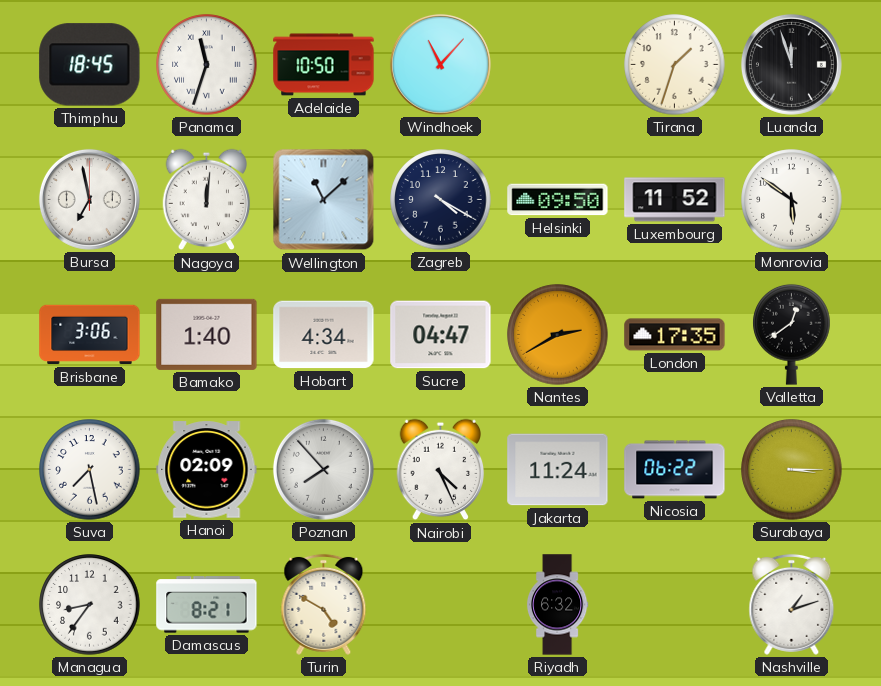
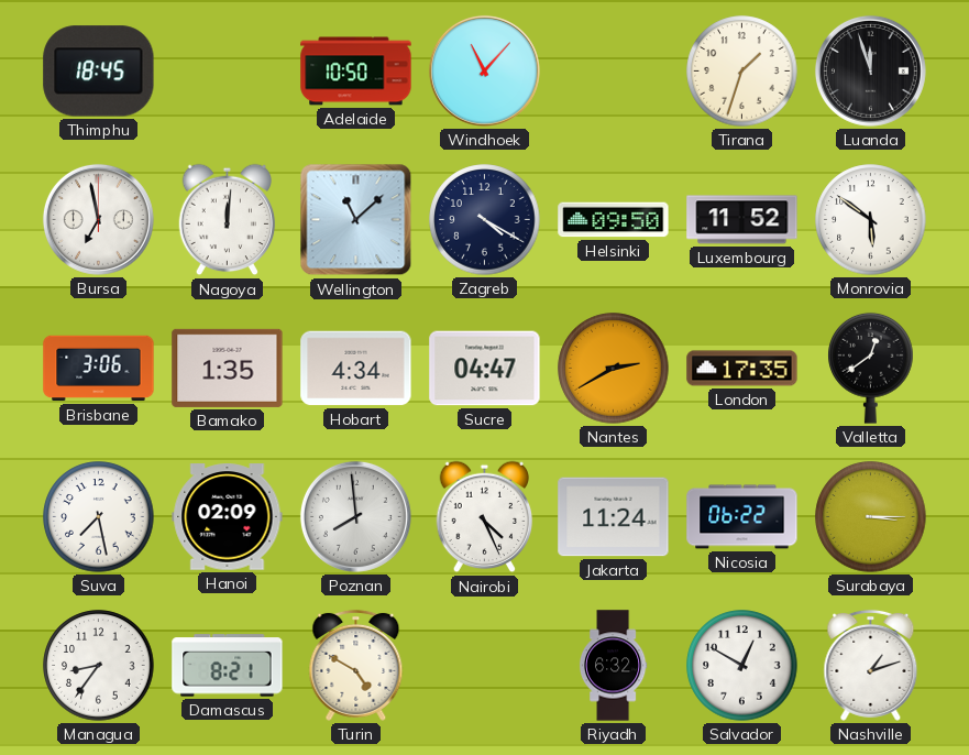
Panama: 11:33 -> none (207, 65)
Bamako: 1:40 -> 1:35 (228, 368)
Poznan: 7:53 -> 7:59 (355, 516)
Salvador: none -> 12:50 (742, 666)
